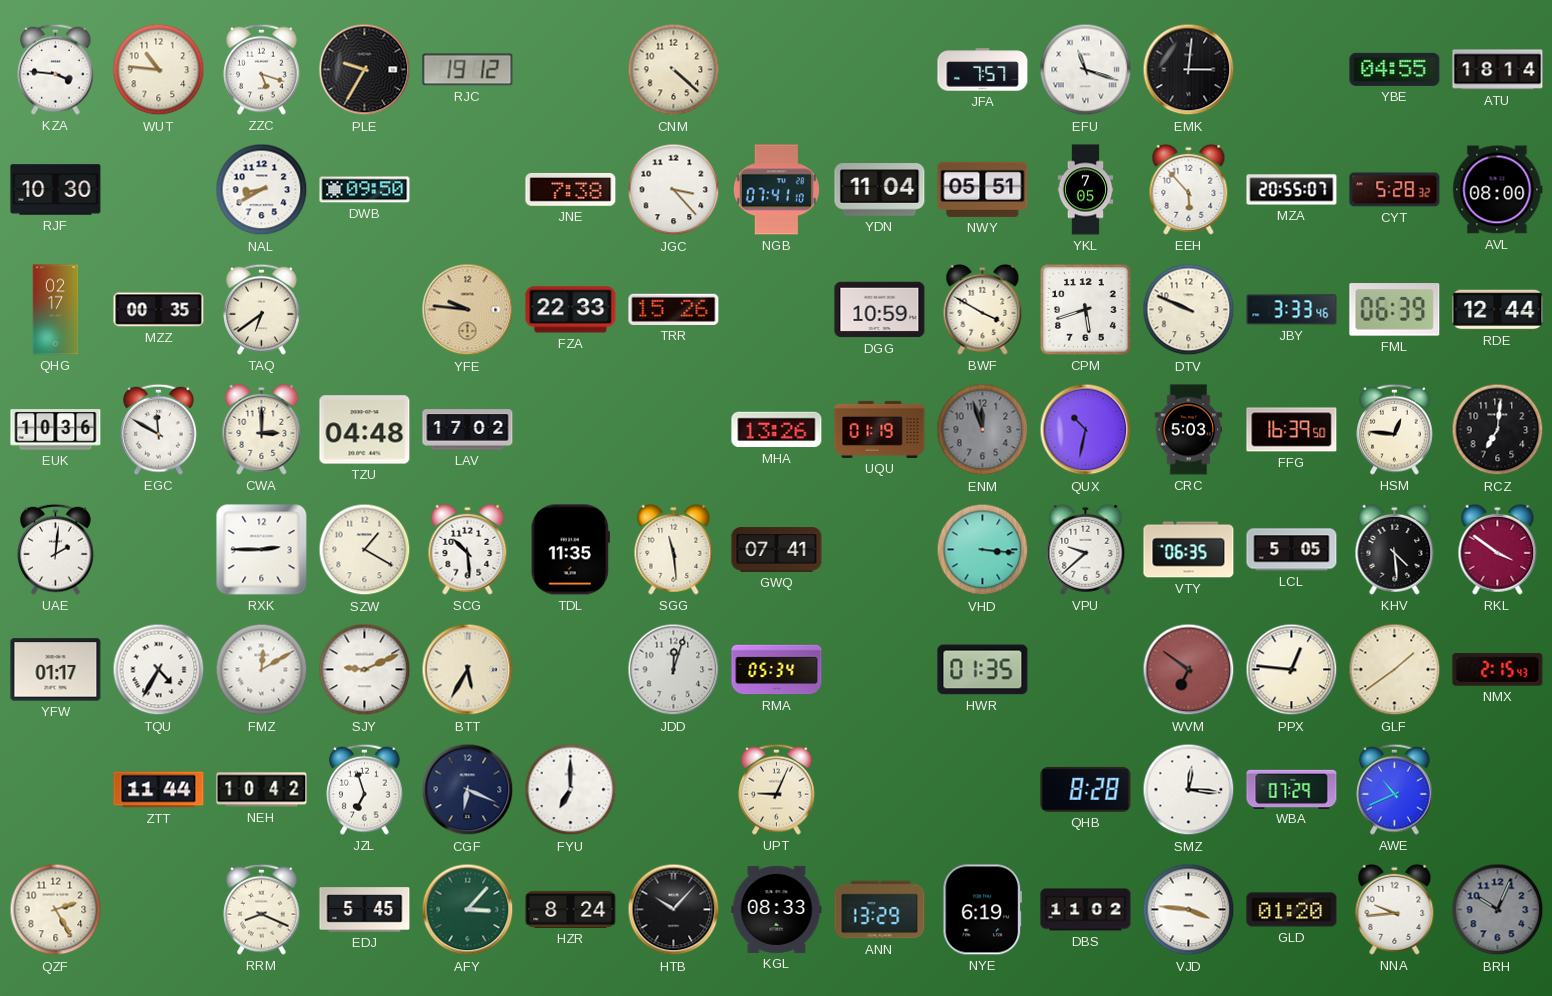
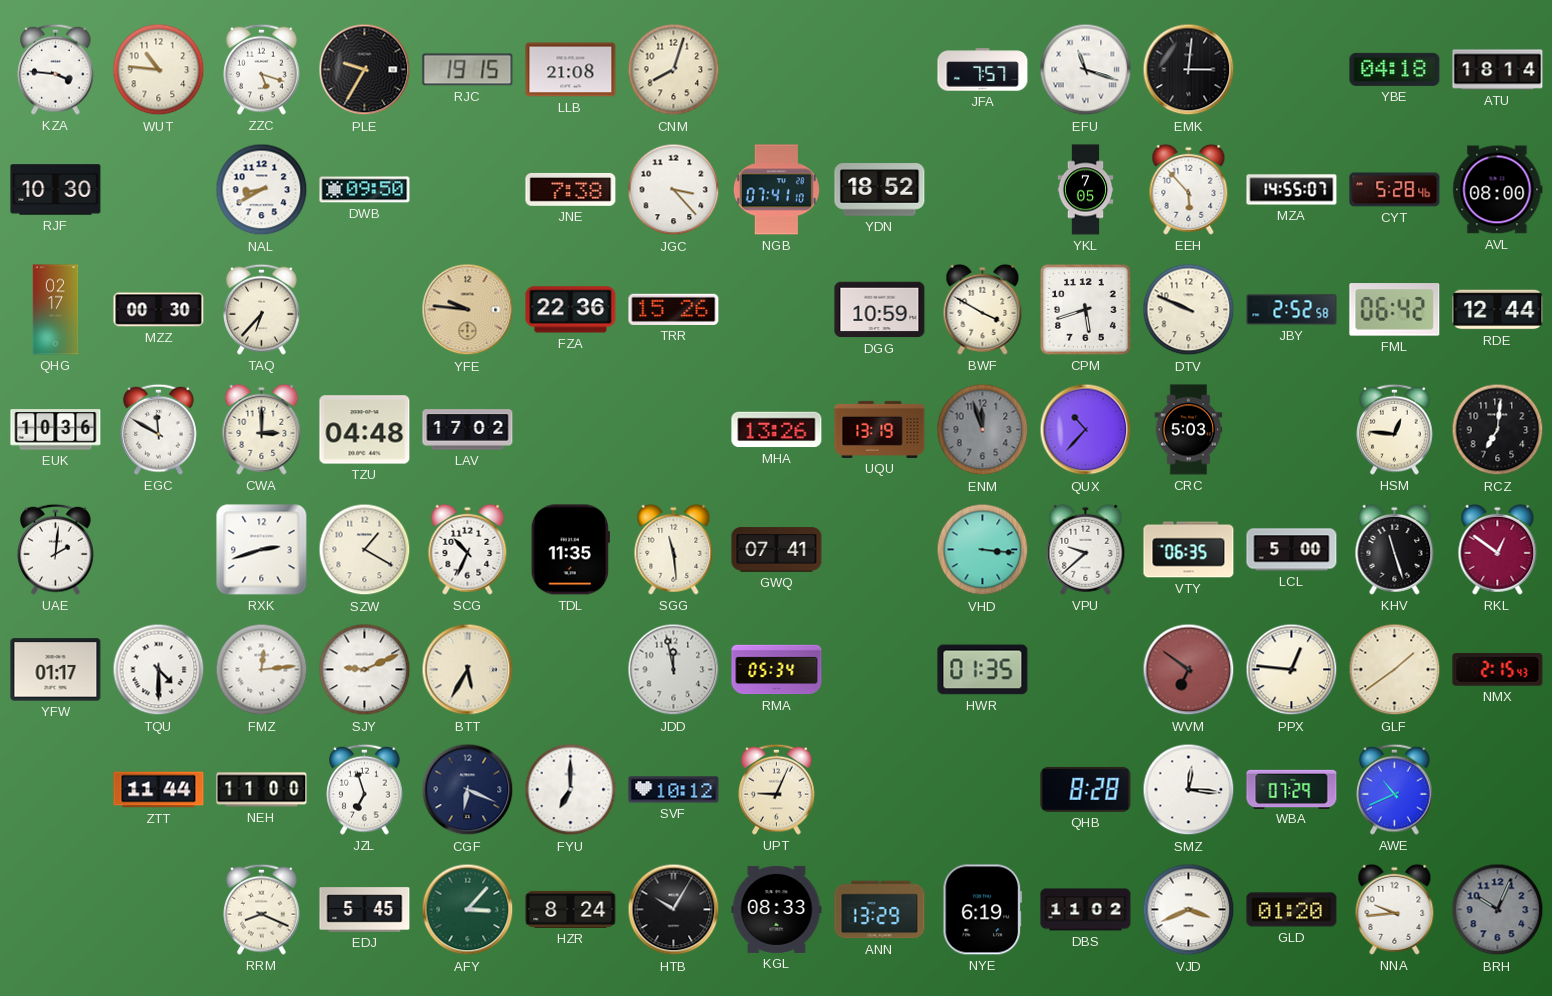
RJC: 19:12 -> 19:15 (468, 70)
LLB: none -> 21:08 (571, 70)
CNM: 4:22 -> 8:03 (674, 70)
YBE: 04:55 -> 04:18 (1395, 69)
YDN: 11:04 -> 18:52 (880, 190)
NWY: 05:51 -> none (983, 189)
MZA: 20:55 -> 14:55 (1292, 190)
CYT: 5:28:32 -> 5:28:46 (1395, 190)
MZZ: 00:35 -> 00:30 (159, 310)
TAQ: 6:39 -> 6:37 (262, 309)
FZA: 22:33 -> 22:36 (571, 310)
JBY: 3:33 -> 2:52 (1292, 310)
FML: 06:39 -> 06:42 (1395, 310)
UQU: 01:19 -> 13:19 (880, 429)
QUX: 10:32 -> 10:37 (1086, 430)
FFG: 16:39 -> none (1292, 430)
RXK: 2:45 -> 2:42 (262, 550)
SCG: 10:29 -> 10:34 (468, 549)
LCL: 5:05 -> 5:00 (1292, 550)
KHV: 4:29 -> 11:27 (1395, 549)
RKL: 3:51 -> 12:51 (1498, 549)
TQU: 4:35 -> 4:30 (159, 670)
FMZ: 12:10 -> 12:14 (262, 670)
JDD: 12:03 -> 11:58 (674, 670)
NEH: 10:42 -> 11:00 (262, 790)
SVF: none -> 10:12 (674, 790)
QZF: 2:25 -> none (56, 910)
HTB: 10:07 -> 10:05 (674, 910)
VJD: 3:46 -> 3:41 (1189, 910)
